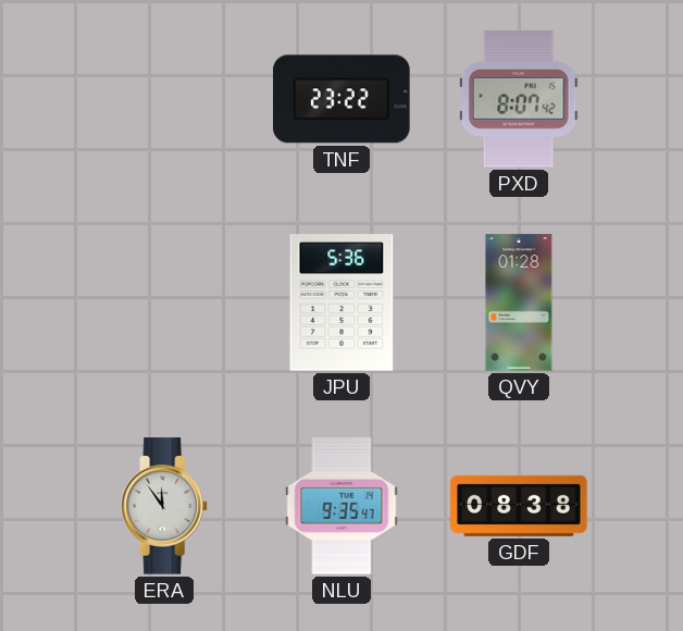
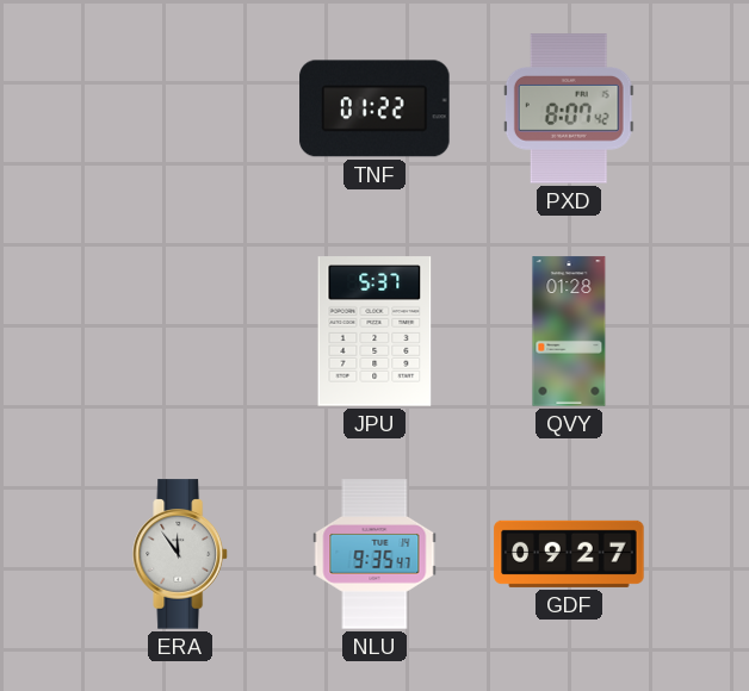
TNF: 23:22 -> 01:22 (374, 108)
JPU: 5:36 -> 5:37 (374, 331)
GDF: 08:38 -> 09:27 (569, 554)
